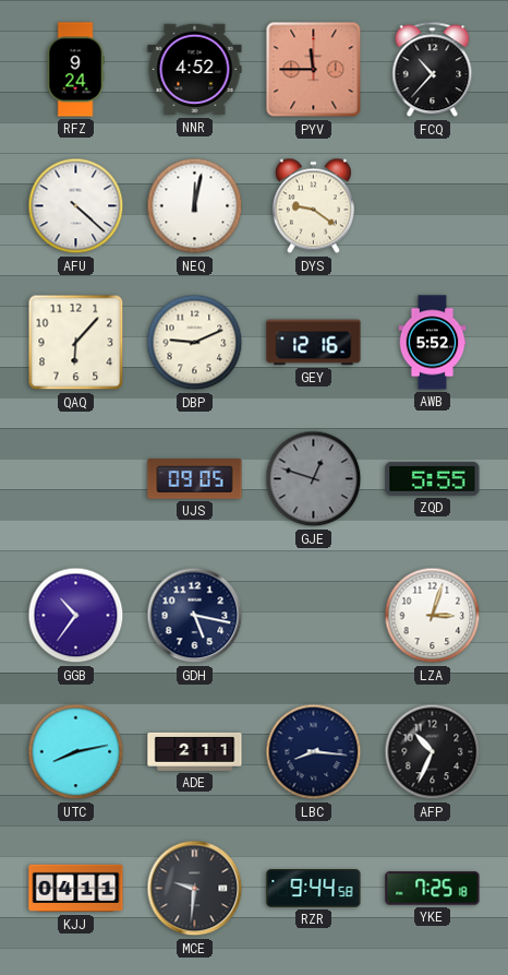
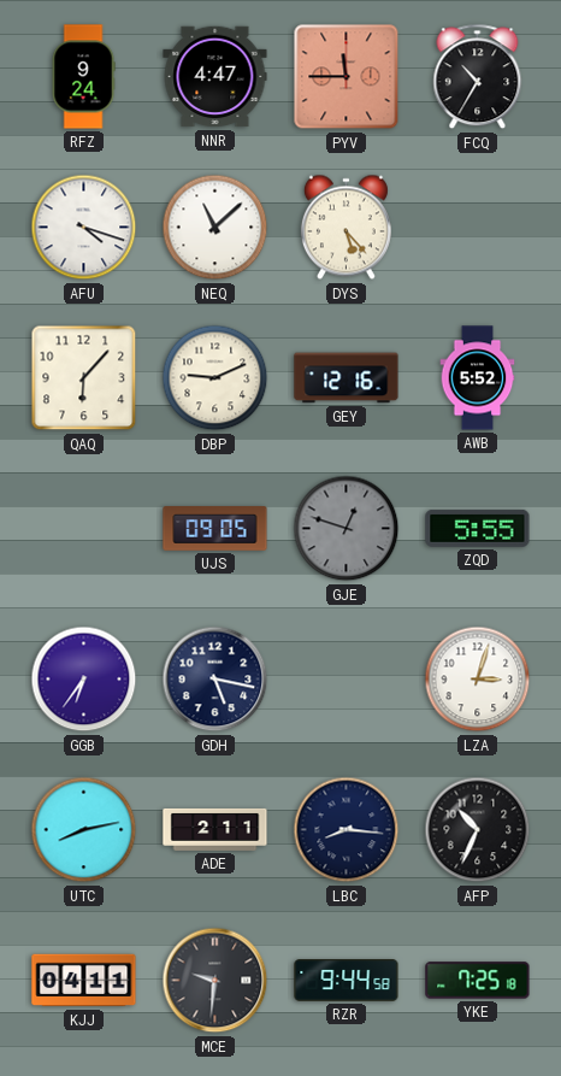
NNR: 4:52 -> 4:47 (215, 77)
FCQ: 10:37 -> 10:35 (478, 77)
AFU: 4:22 -> 4:18 (84, 228)
NEQ: 12:02 -> 11:08 (215, 228)
DYS: 9:21 -> 5:23 (346, 228)
GGB: 10:36 -> 6:36 (84, 680)
